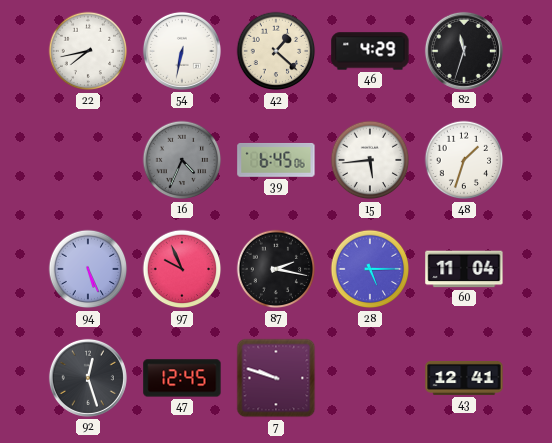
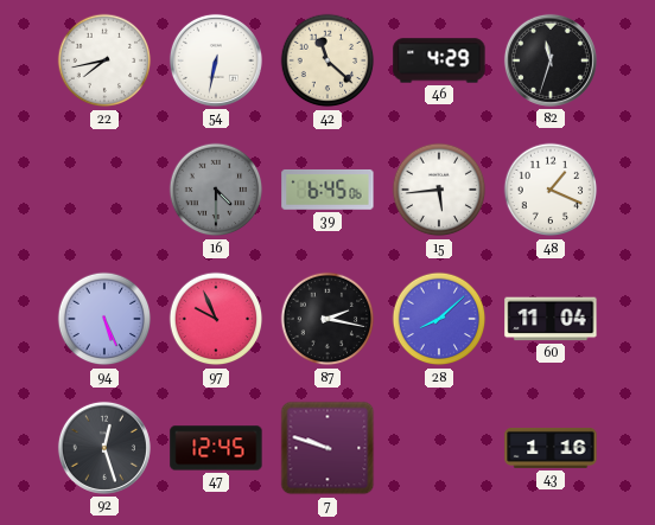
42: 1:22 -> 11:22 (327, 60)
16: 4:34 -> 4:30 (216, 190)
48: 1:33 -> 1:19 (551, 190)
28: 5:15 -> 8:08 (439, 319)
43: 12:41 -> 1:16 (551, 448)
